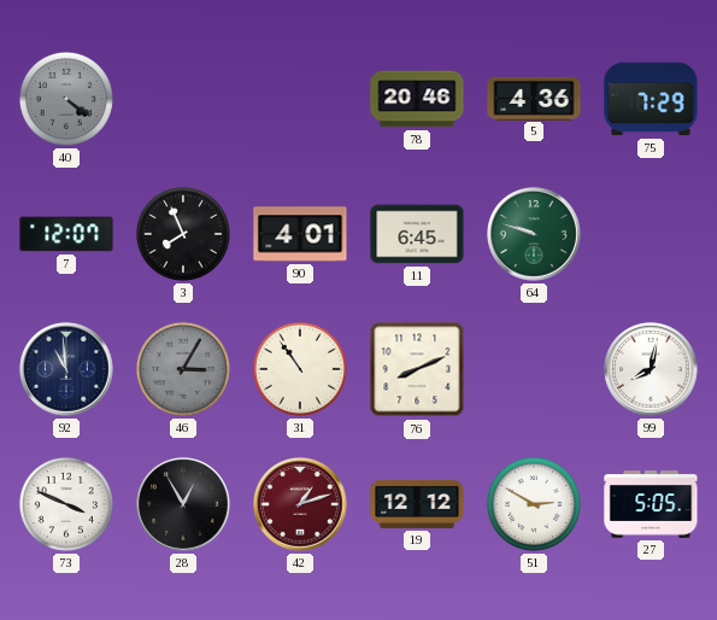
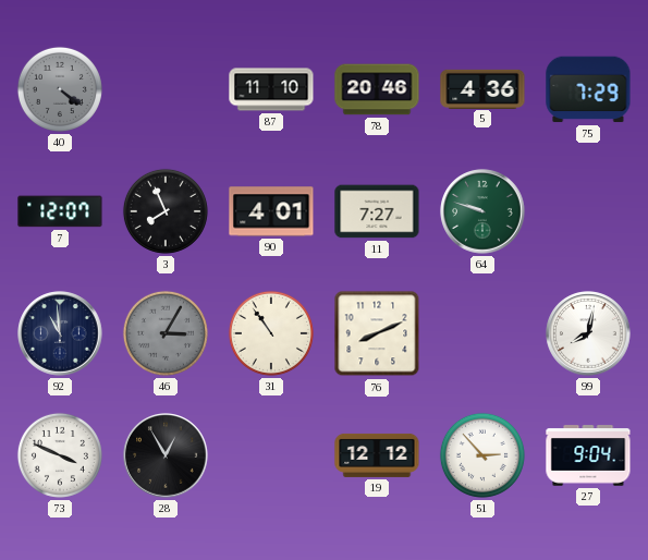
87: none -> 11:10 (271, 89)
11: 6:45 -> 7:27 (377, 211)
42: 1:12 -> none (300, 504)
51: 2:50 -> 2:53 (482, 455)
27: 5:05 -> 9:04 (588, 455)
